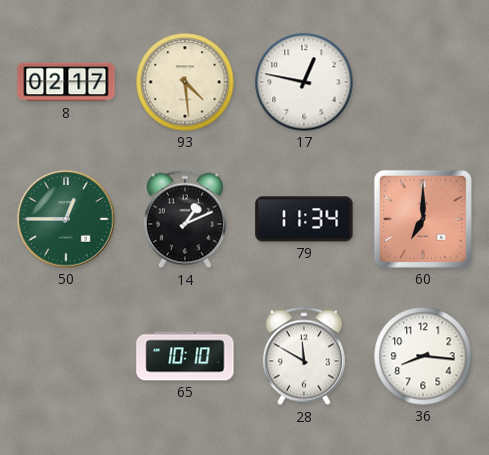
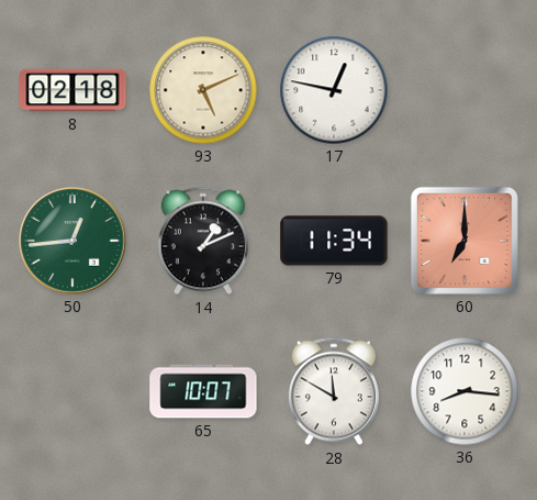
8: 02:17 -> 02:18 (72, 90)
93: 4:29 -> 5:11 (203, 90)
50: 12:45 -> 12:44 (72, 241)
65: 10:10 -> 10:07 (203, 391)
